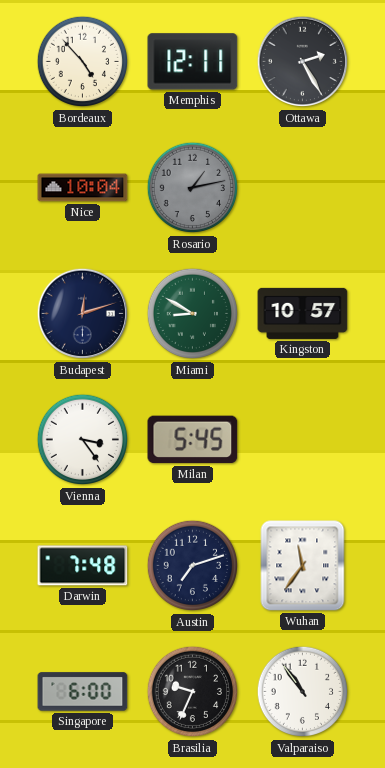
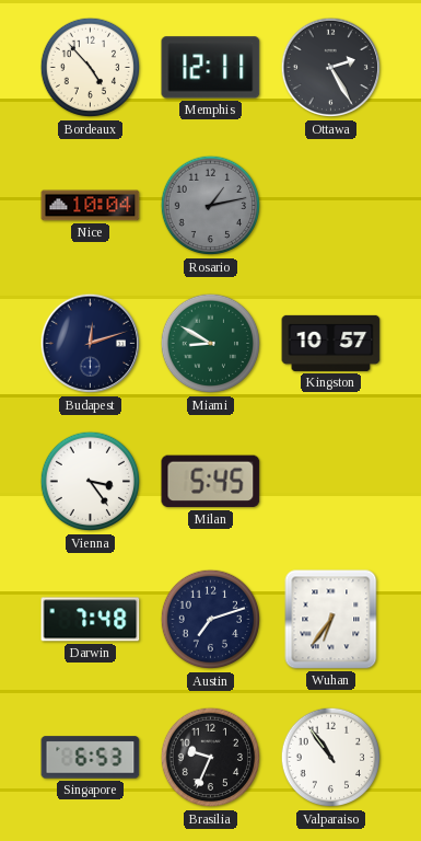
Wuhan: 11:36 -> 6:36 (331, 620)
Singapore: 6:00 -> 6:53 (91, 758)
